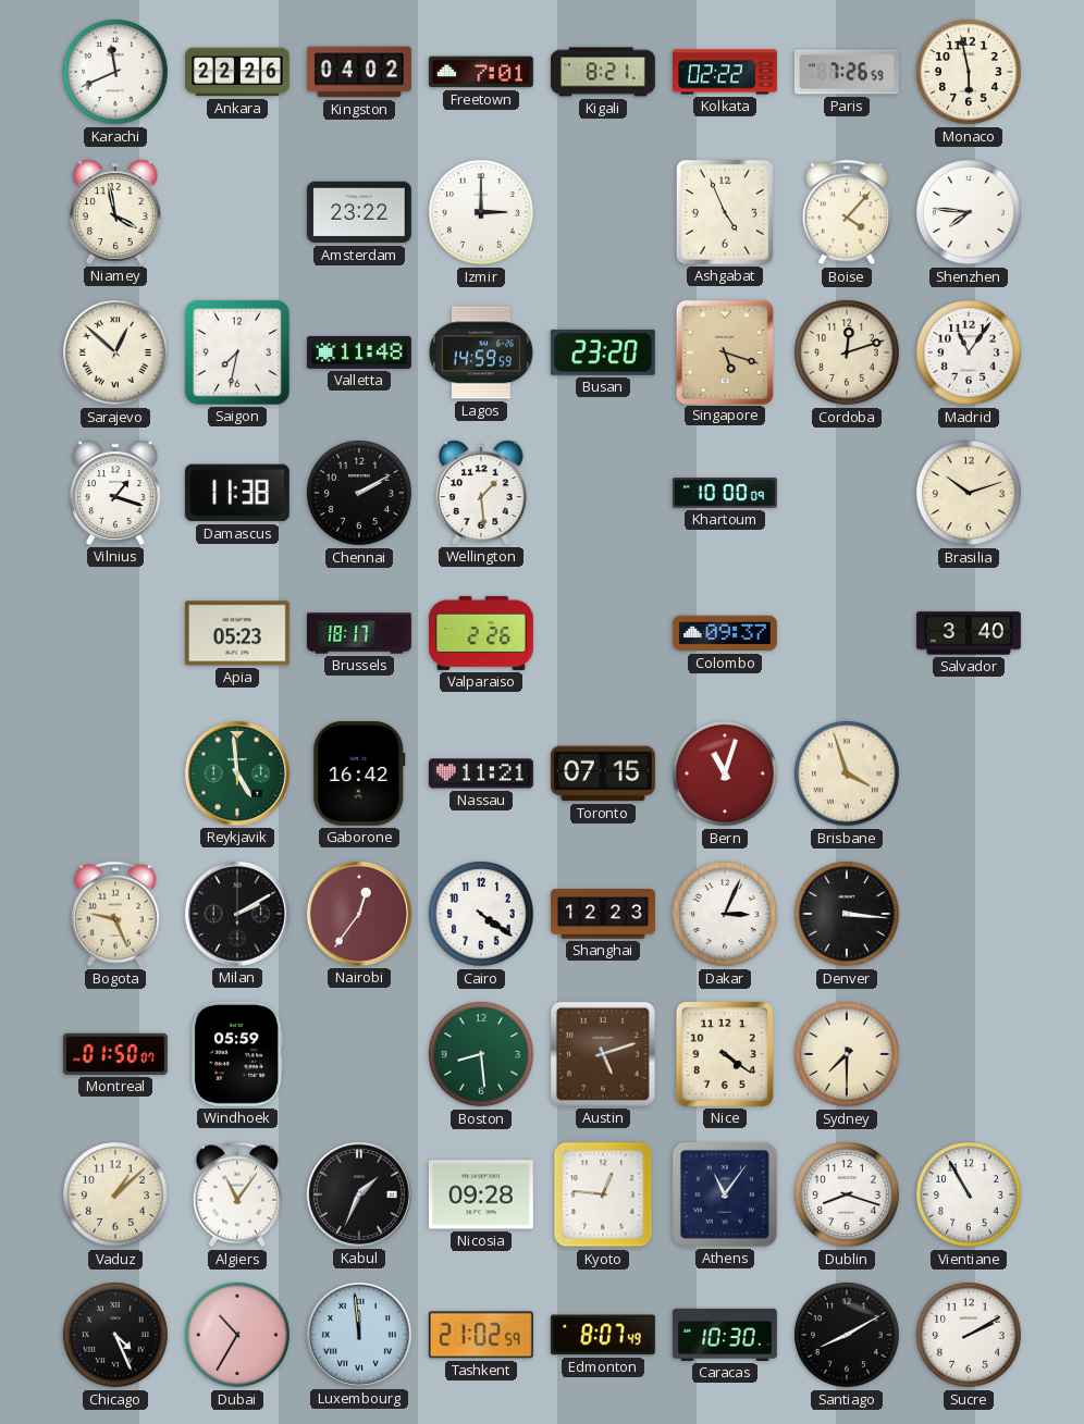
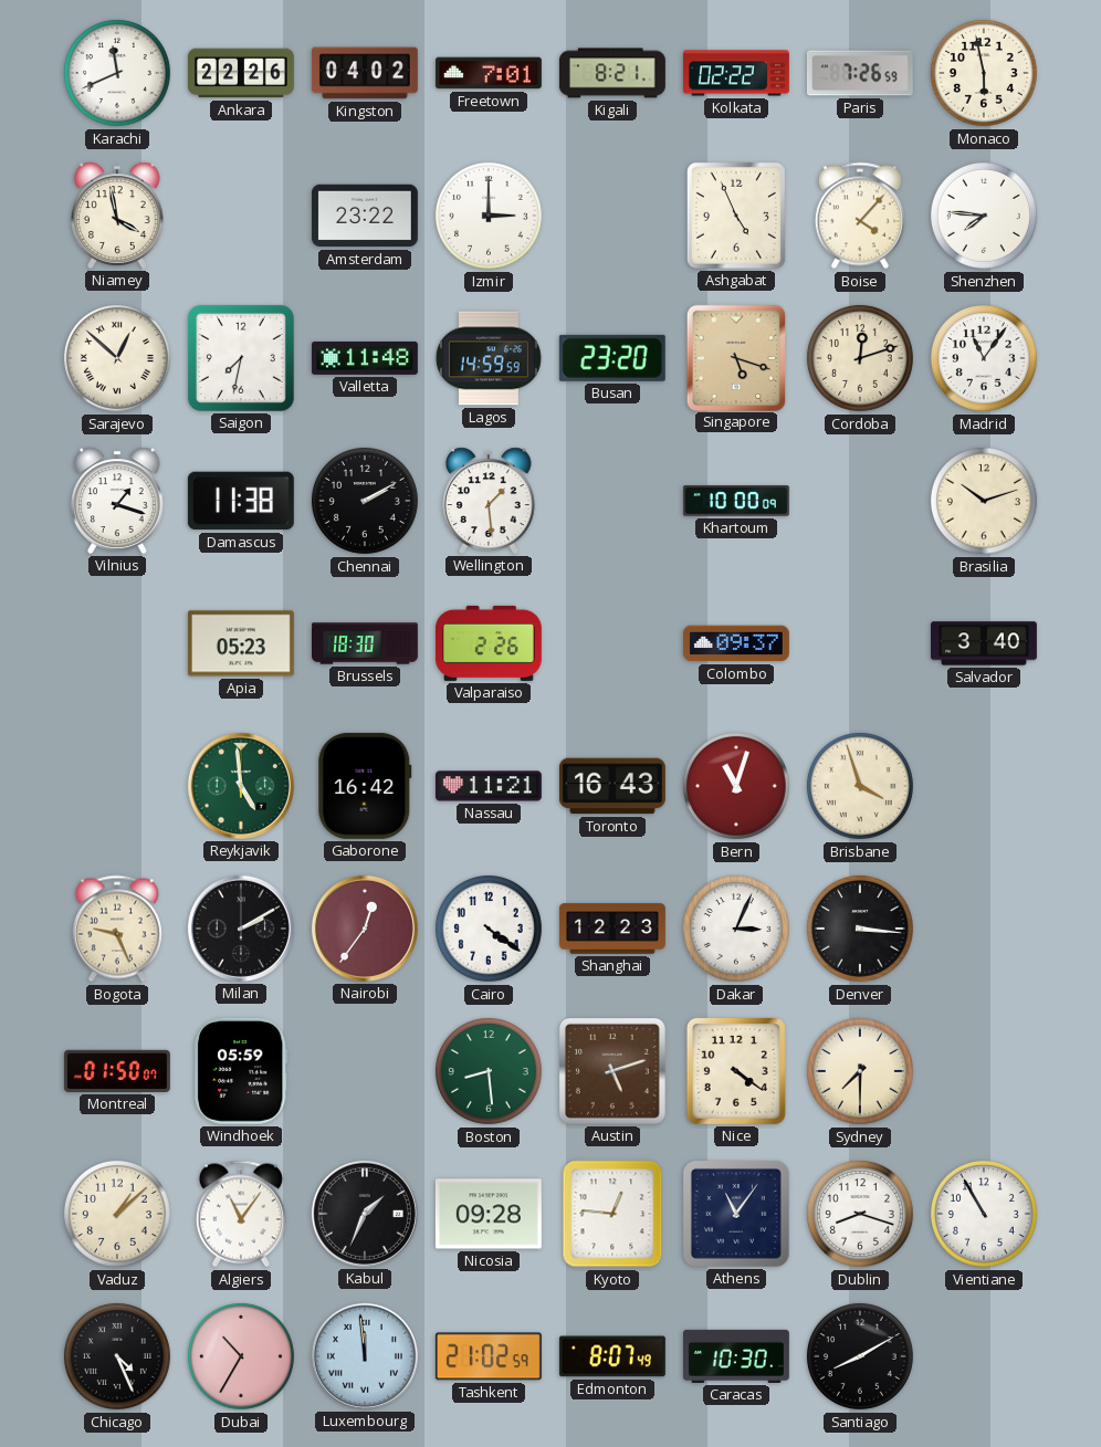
Brussels: 18:17 -> 18:30 (366, 643)
Toronto: 07:15 -> 16:43 (612, 786)
Sucre: 2:10 -> none (969, 1335)
